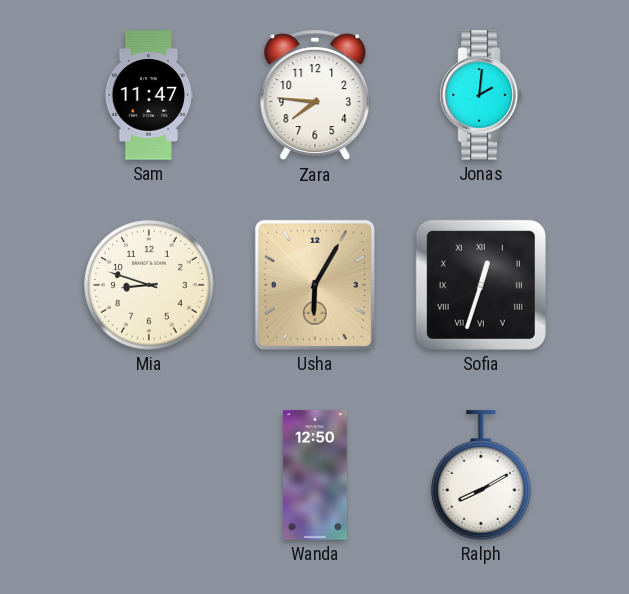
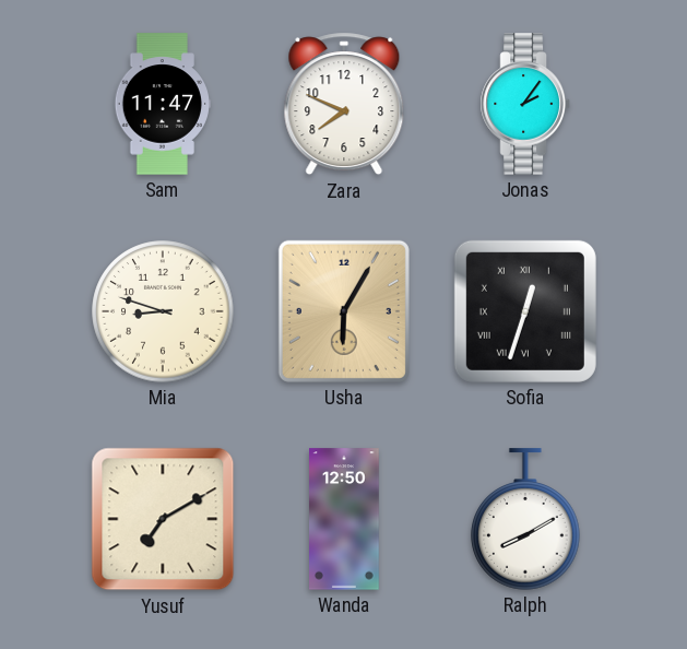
Zara: 7:46 -> 7:49 (344, 104)
Jonas: 2:01 -> 2:06 (525, 104)
Yusuf: none -> 7:10 (163, 519)
